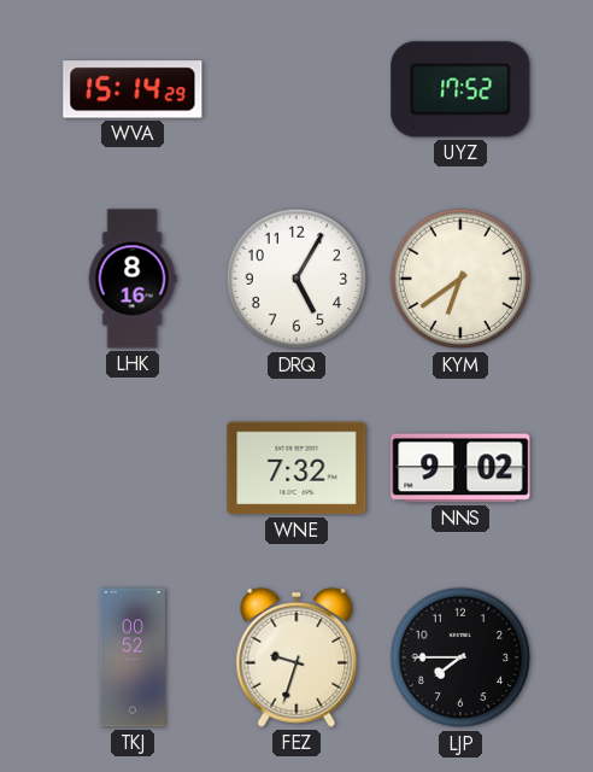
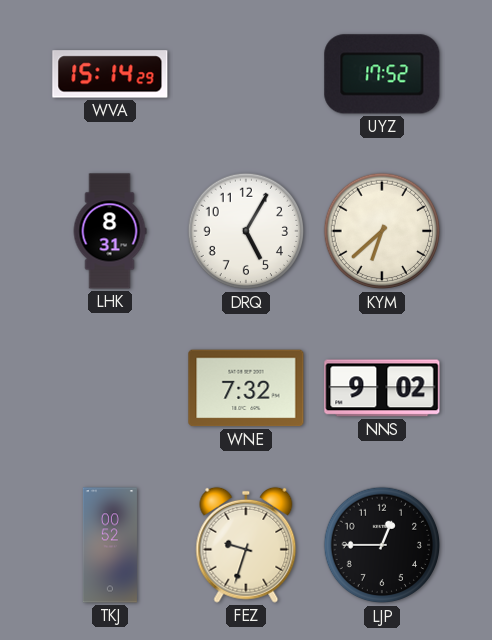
LHK: 8:16 -> 8:31 (110, 231)
KYM: 6:39 -> 6:38 (382, 231)
LJP: 7:45 -> 12:45 (382, 545)
